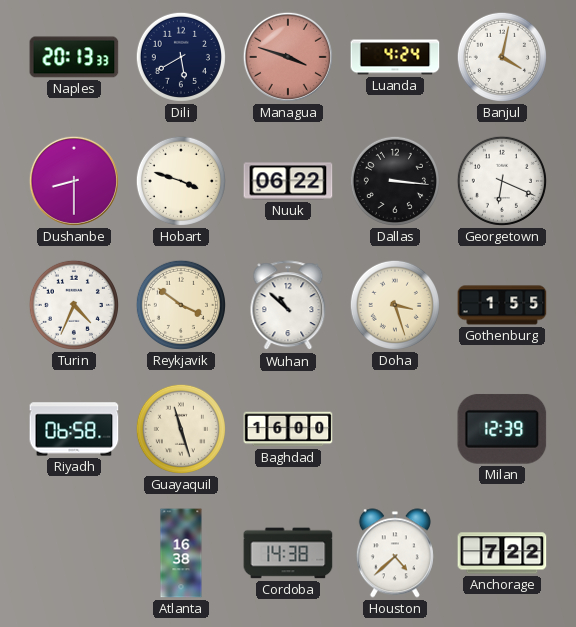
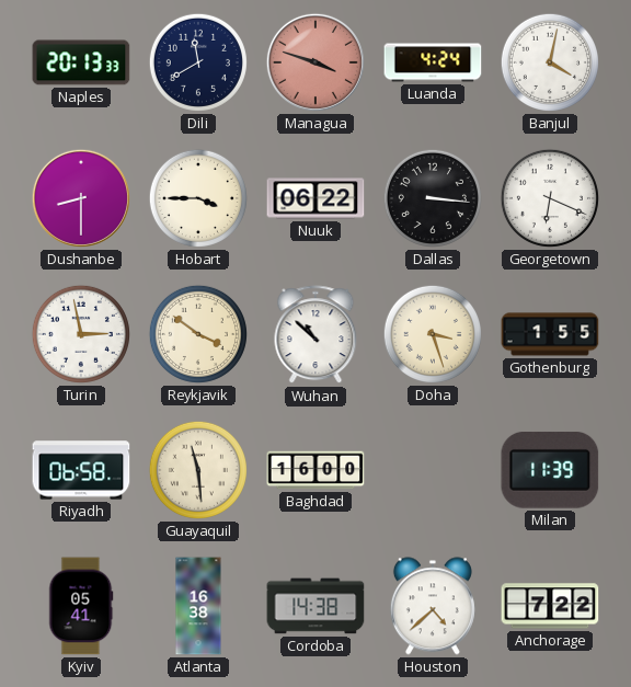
Dili: 5:40 -> 11:40 (198, 62)
Hobart: 3:48 -> 3:45 (198, 198)
Turin: 4:34 -> 2:58 (81, 334)
Guayaquil: 11:27 -> 11:29 (198, 470)
Milan: 12:39 -> 11:39 (550, 470)
Kyiv: none -> 05:41 (81, 606)
